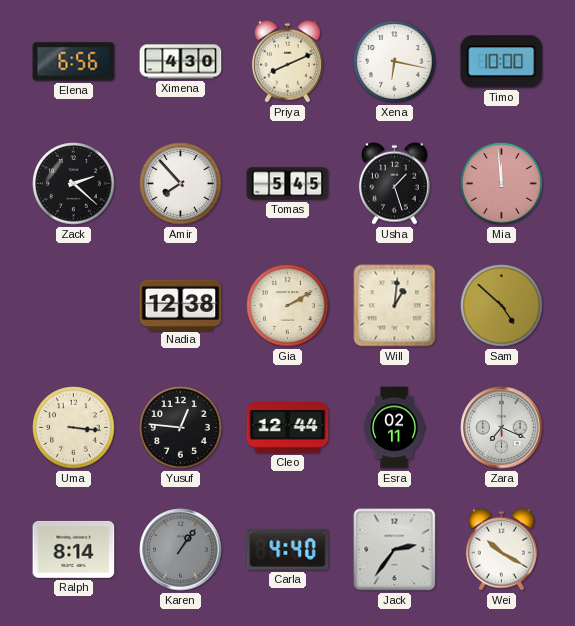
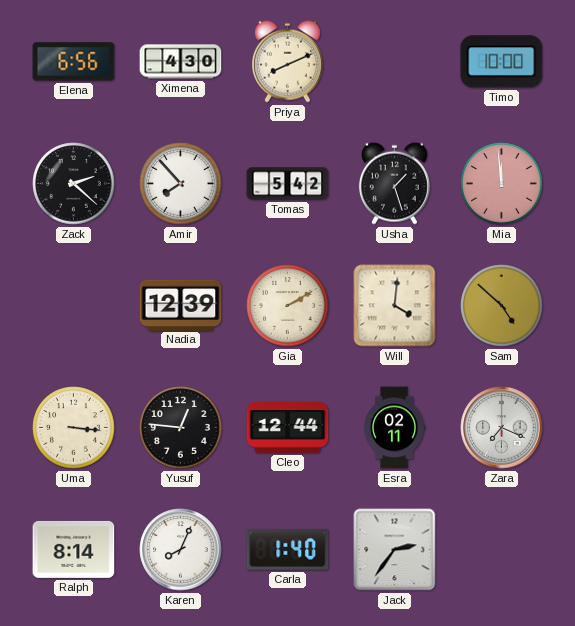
Xena: 6:17 -> none (395, 62)
Tomas: 5:45 -> 5:42 (288, 184)
Nadia: 12:38 -> 12:39 (181, 305)
Will: 1:01 -> 4:01 (395, 306)
Karen: 1:06 -> 8:04 (181, 550)
Karen dial: grey -> white (181, 550)
Carla: 4:40 -> 1:40 (288, 549)
Wei: 10:20 -> none (501, 549)
